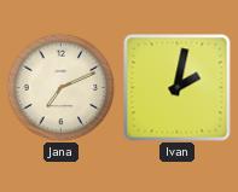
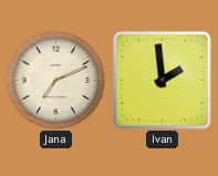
Ivan: 2:02 -> 1:59 (163, 81)
